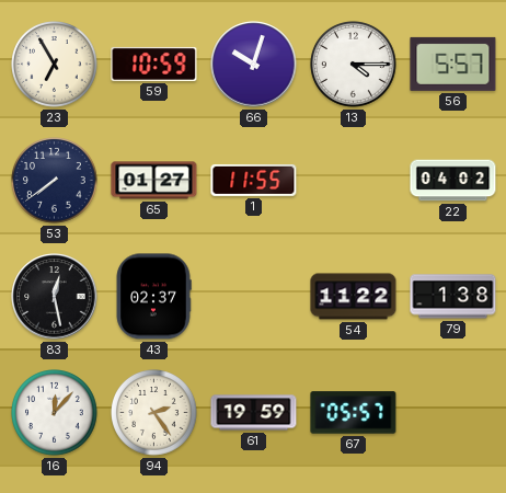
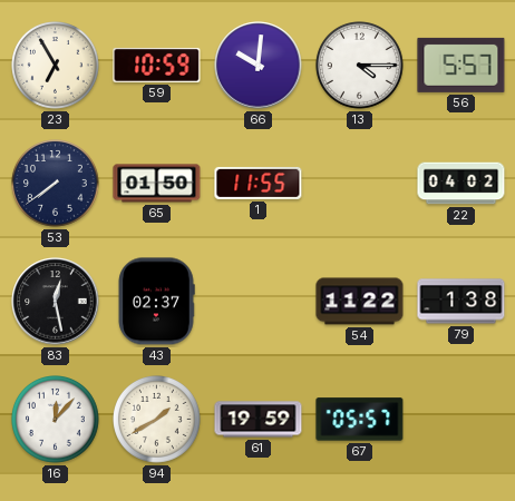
66: 10:03 -> 10:01 (259, 66)
65: 01:27 -> 01:50 (157, 184)
94: 2:24 -> 1:40 (157, 420)
